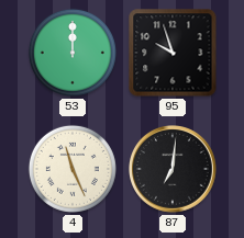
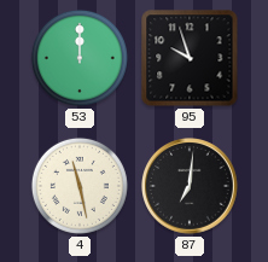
4: 11:26 -> 11:28 (80, 186)
